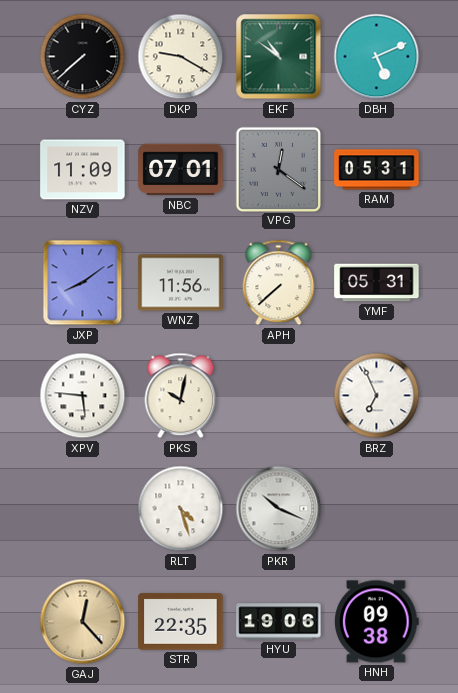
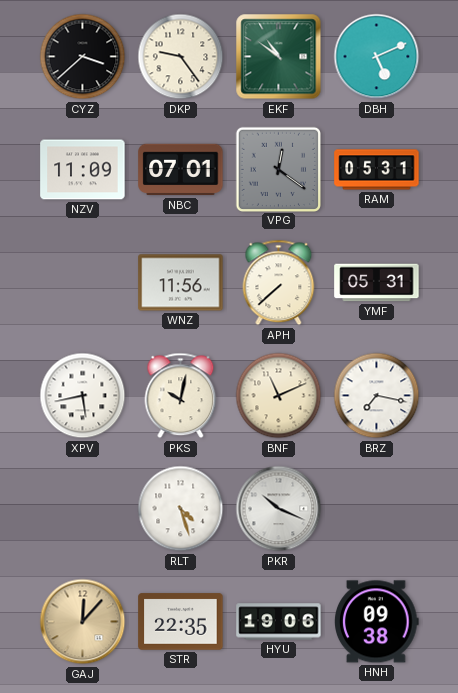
CYZ: 7:38 -> 3:38 (83, 57)
DKP: 9:20 -> 9:24 (181, 57)
JXP: 8:09 -> none (83, 283)
XPV: 5:46 -> 5:43 (83, 396)
BNF: none -> 11:11 (279, 396)
BRZ: 6:56 -> 7:17 (377, 396)
GAJ: 12:23 -> 12:07 (83, 622)
